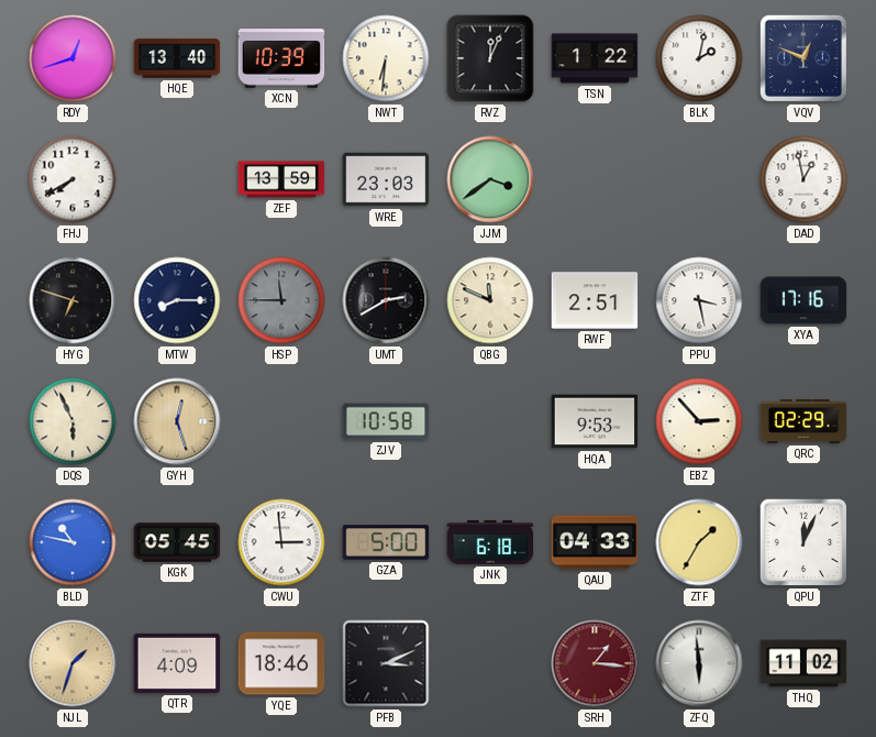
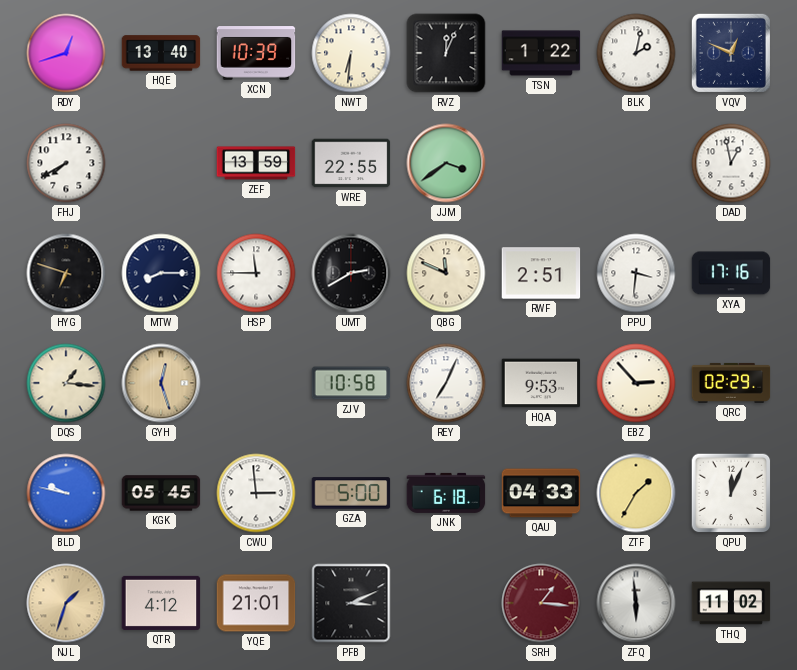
WRE: 23:03 -> 22:55 (351, 163)
HSP dial: grey -> white (256, 273)
PPU: 3:28 -> 3:31 (636, 273)
DQS: 5:56 -> 1:16 (66, 383)
REY: none -> 7:04 (446, 383)
BLD: 10:47 -> 9:47 (66, 493)
QTR: 4:09 -> 4:12 (161, 603)
YQE: 18:46 -> 21:01 (256, 603)
